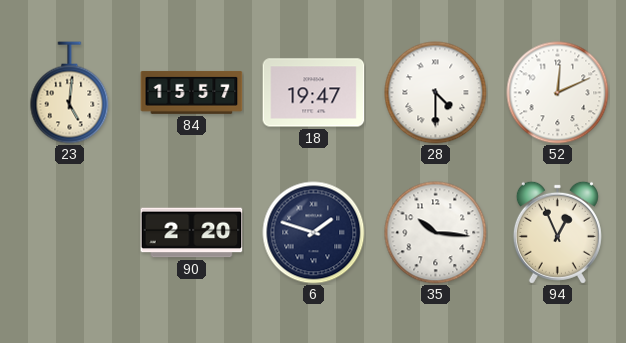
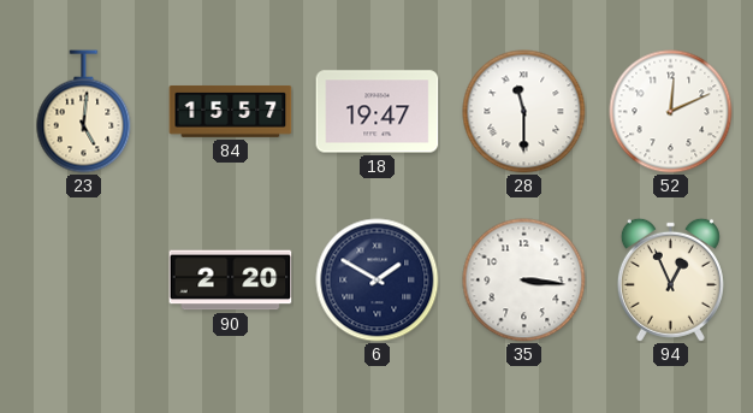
28: 4:30 -> 11:30 (524, 112)
6: 1:48 -> 1:50 (378, 281)
35: 10:16 -> 3:16 (524, 281)
